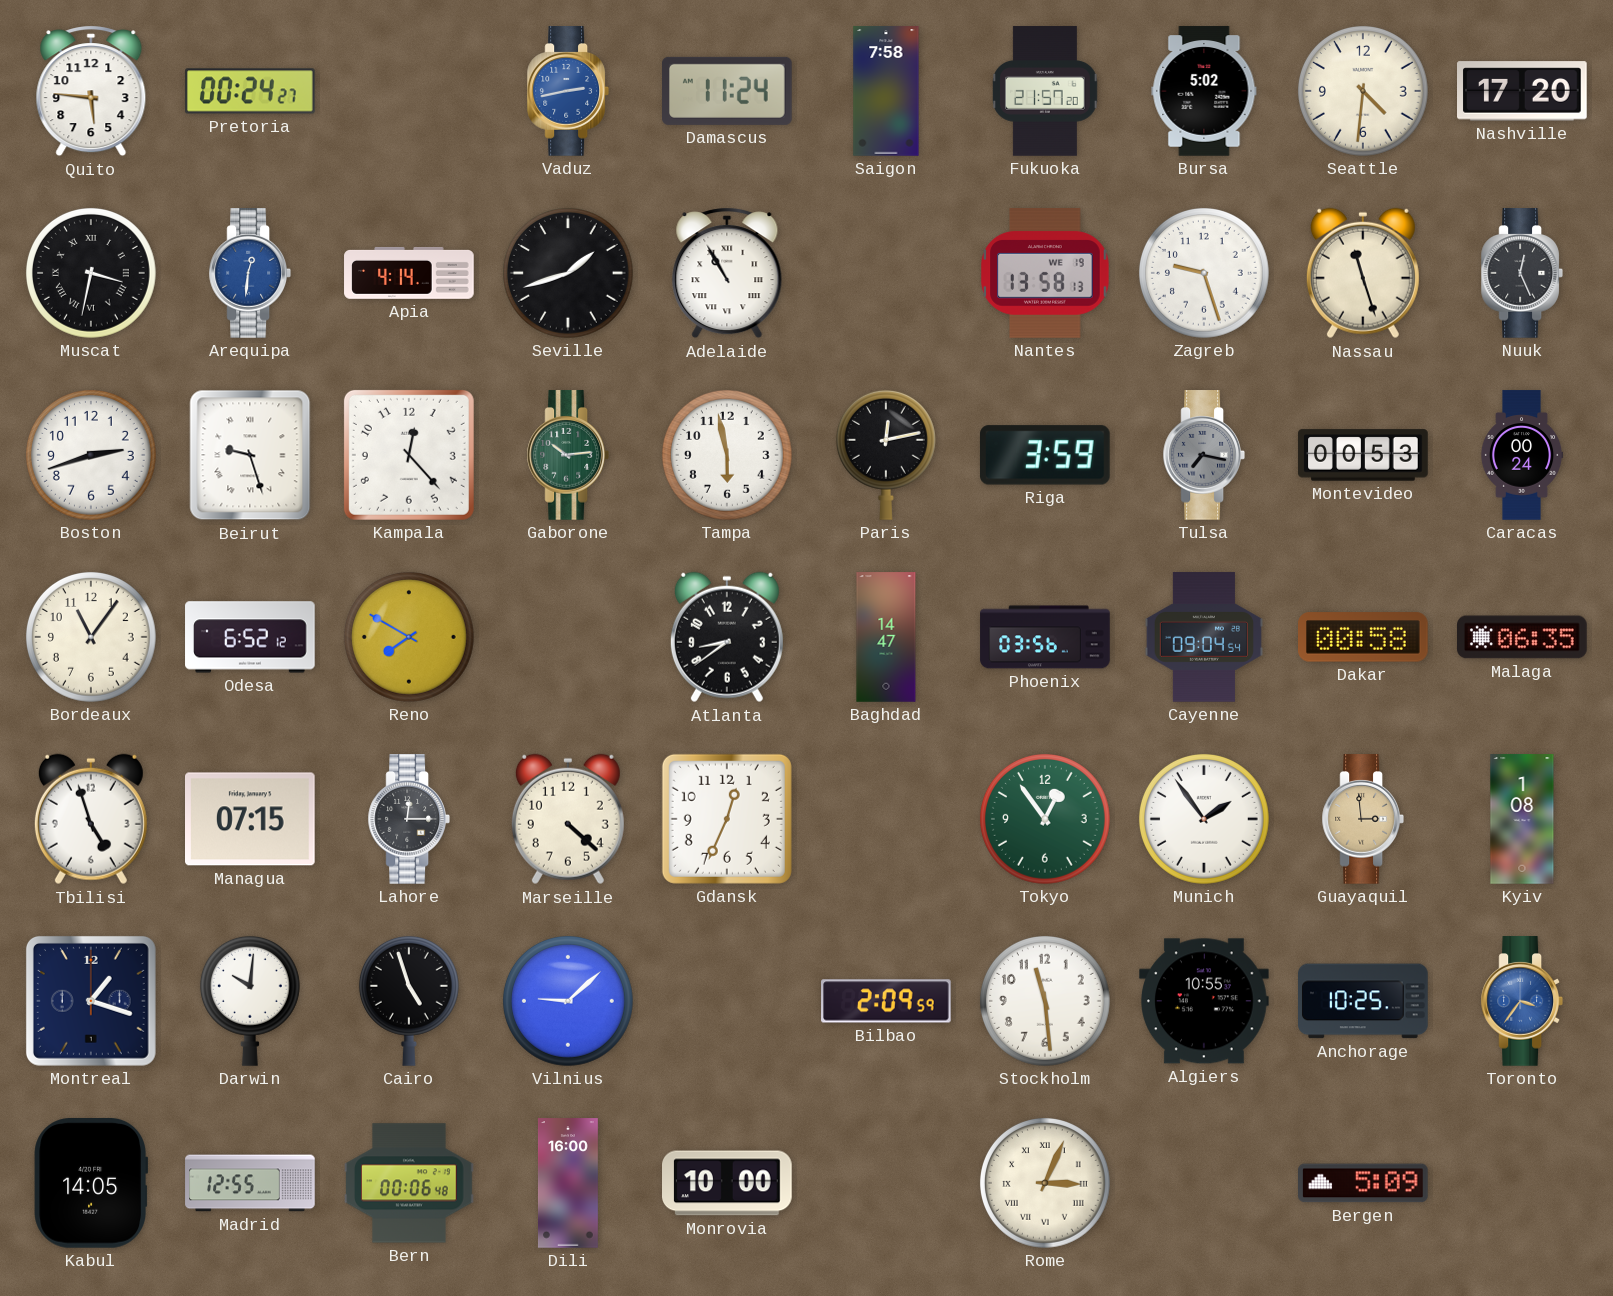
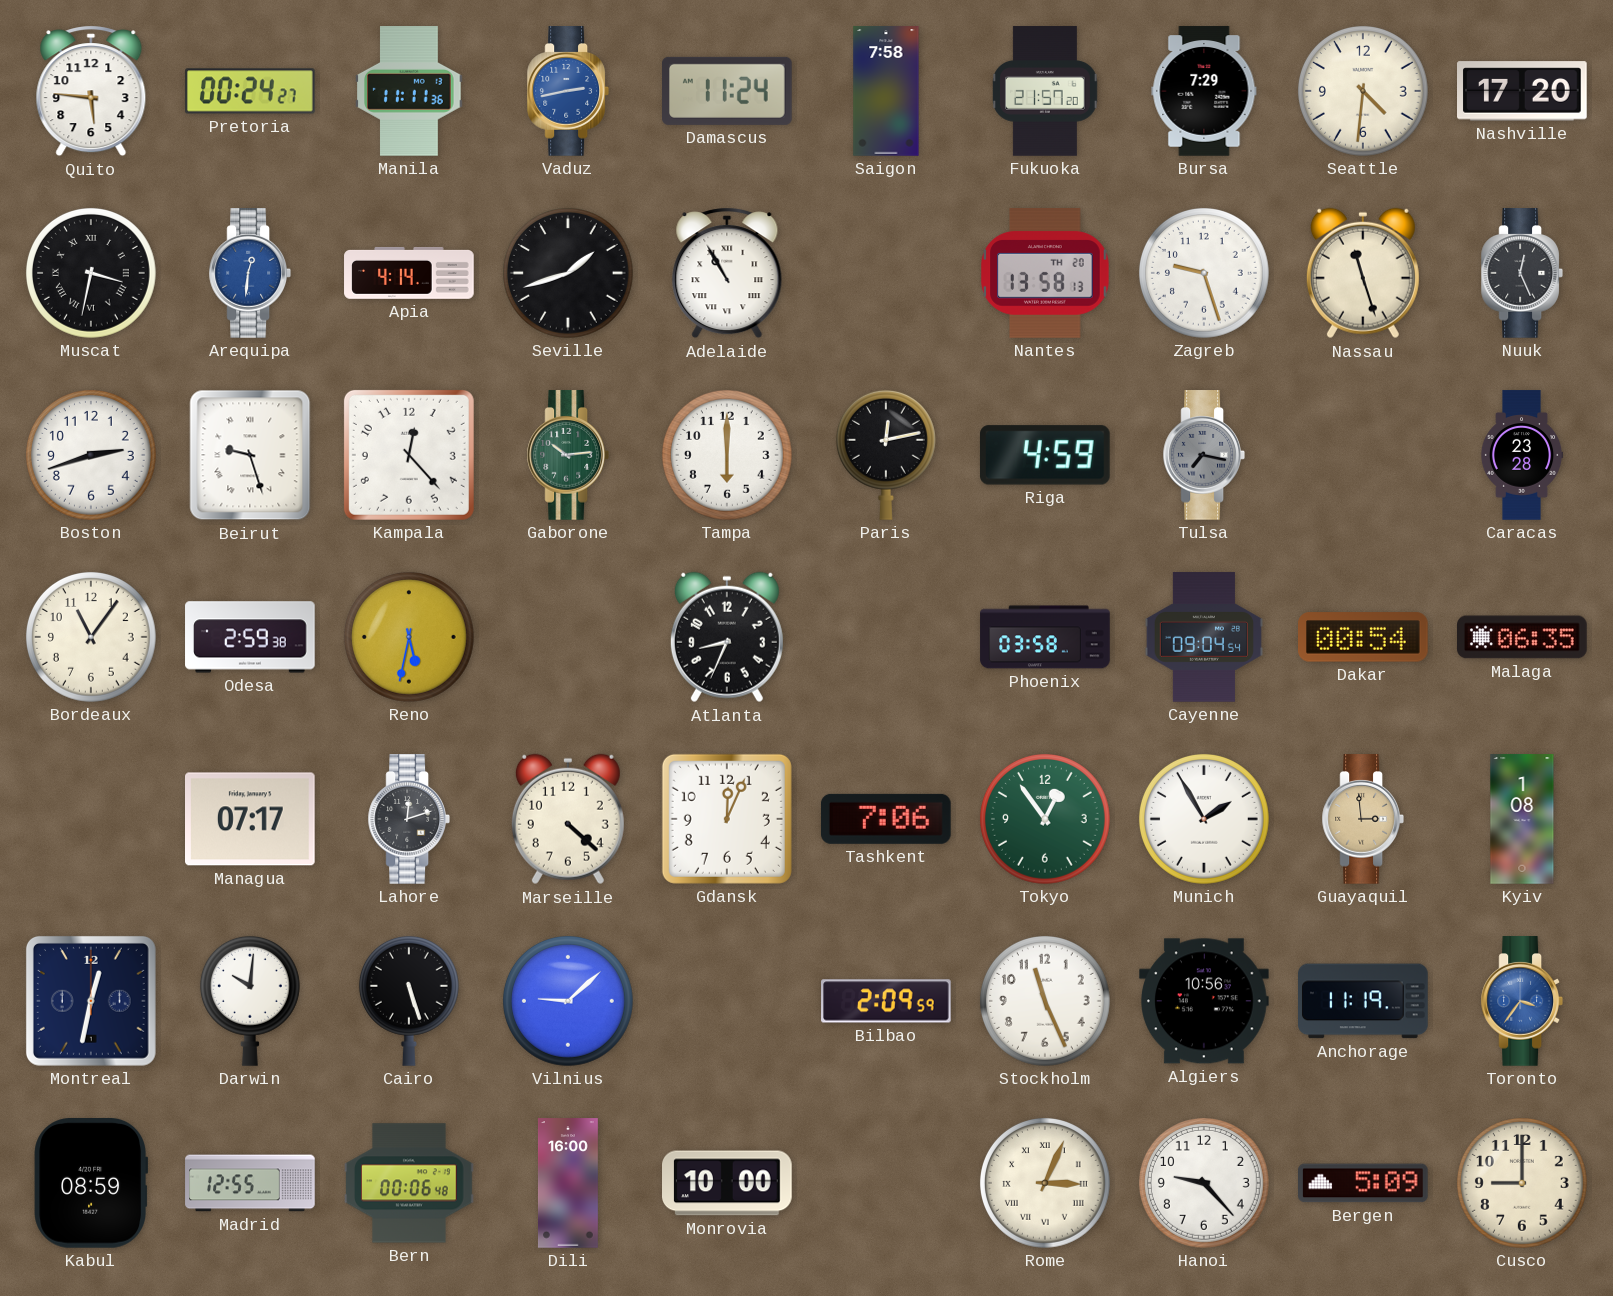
Manila: none -> 11:11 (409, 91)
Bursa: 5:02 -> 7:29 (1204, 91)
Nantes date: WE 19 -> TH 20 (1045, 274)
Tampa: 5:58 -> 6:00 (727, 455)
Riga: 3:59 -> 4:59 (1045, 455)
Montevideo: 00:53 -> none (1363, 455)
Caracas: 00:24 -> 23:28 (1522, 455)
Odesa: 6:52 -> 2:59 (250, 637)
Reno: 7:50 -> 5:32 (409, 637)
Atlanta: 8:39 -> 8:34 (727, 637)
Baghdad: 14:47 -> none (886, 637)
Phoenix: 03:56 -> 03:58 (1045, 637)
Dakar: 00:58 -> 00:54 (1364, 637)
Tbilisi: 4:57 -> none (91, 819)
Managua: 07:15 -> 07:17 (251, 819)
Lahore: 12:15 -> 12:12 (408, 819)
Gdansk: 12:34 -> 12:04 (727, 819)
Tashkent: none -> 7:06 (886, 819)
Munich: 1:54 -> 1:55 (1204, 819)
Montreal: 1:18 -> 12:32 (91, 1001)
Cairo: 4:57 -> 5:27 (409, 1001)
Stockholm: 11:29 -> 11:26 (1045, 1001)
Algiers: 10:55 -> 10:56 (1205, 1001)
Anchorage: 10:25 -> 11:19 (1363, 1001)
Kabul: 14:05 -> 08:59 (91, 1184)
Hanoi: none -> 9:23 (1204, 1183)
Cusco: none -> 9:00 (1522, 1183)
